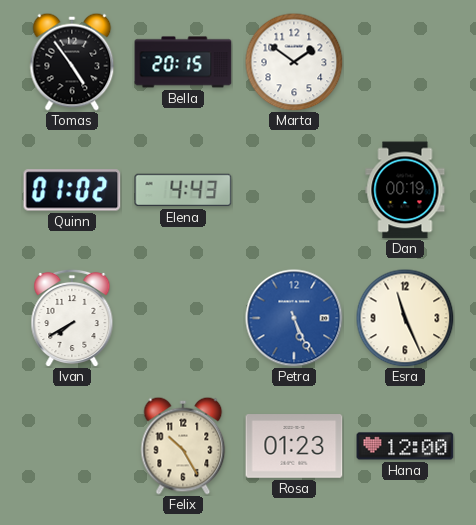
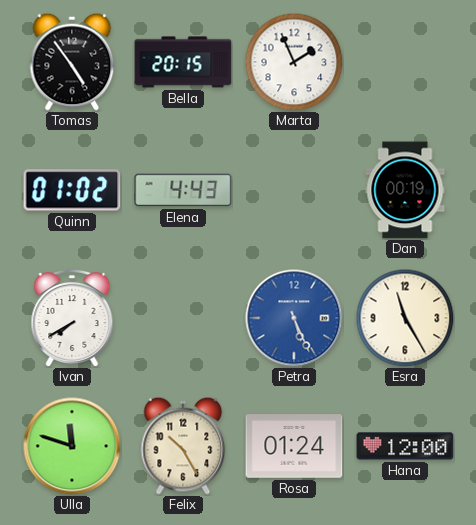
Marta: 1:51 -> 1:56 (294, 62)
Esra: 11:26 -> 11:25 (405, 318)
Ulla: none -> 11:48 (72, 446)
Rosa: 01:23 -> 01:24 (294, 446)
